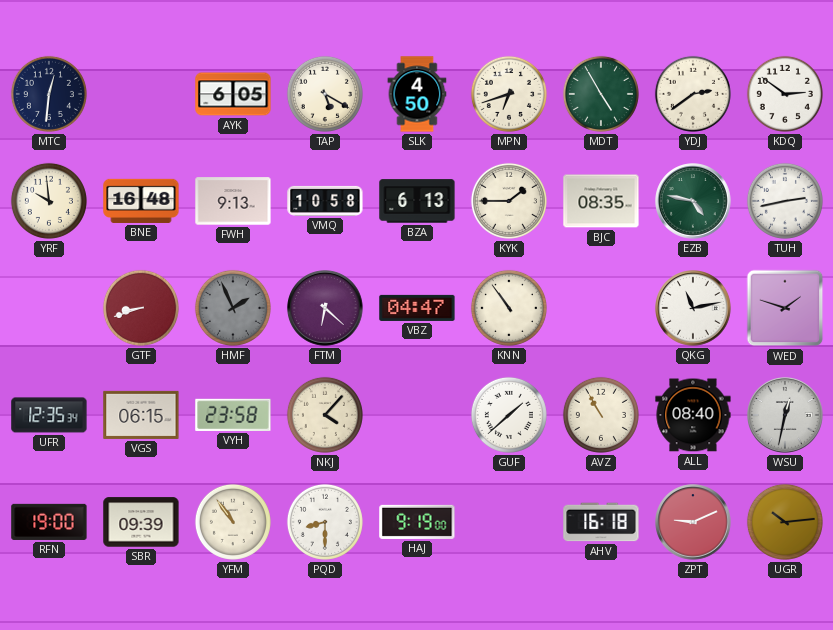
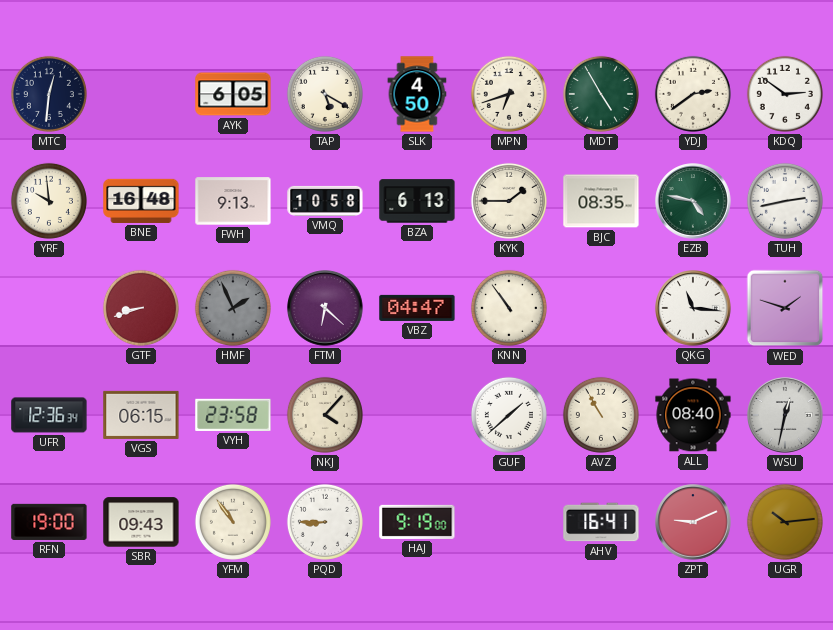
QKG: 11:13 -> 11:16 (693, 308)
UFR: 12:35 -> 12:36 (49, 415)
SBR: 09:39 -> 09:43 (141, 522)
PQD: 8:30 -> 8:45 (325, 522)
AHV: 16:18 -> 16:41 (601, 522)
